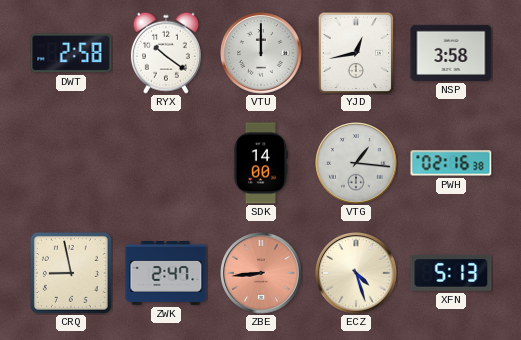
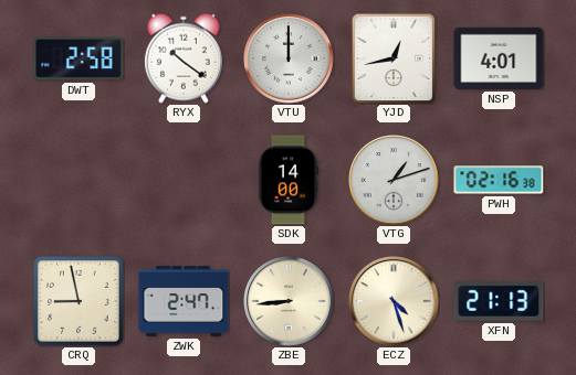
NSP: 3:58 -> 4:01 (499, 58)
VTG: 1:16 -> 1:12 (394, 180)
ZBE dial: salmon -> cream (289, 301)
XFN: 5:13 -> 21:13 (499, 301)
